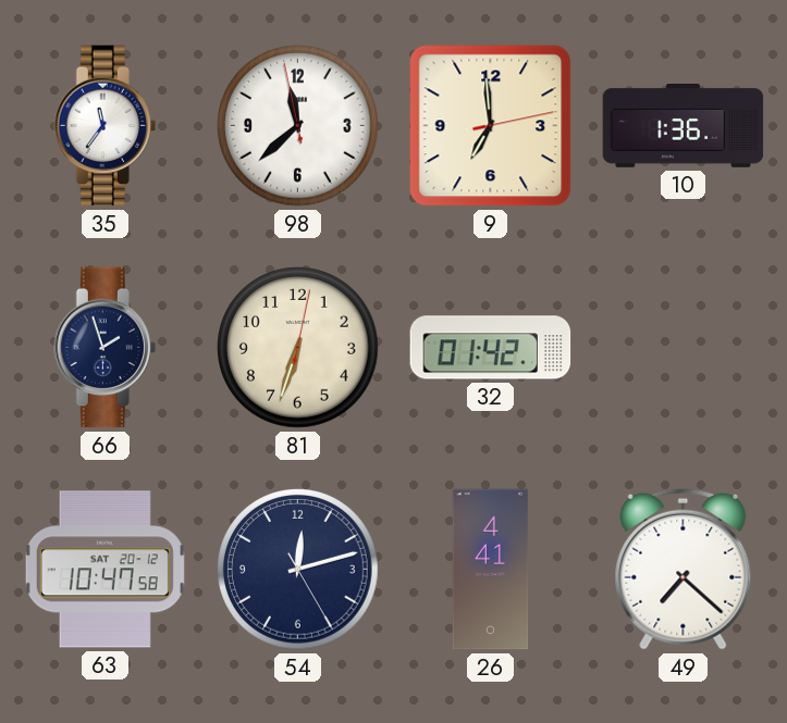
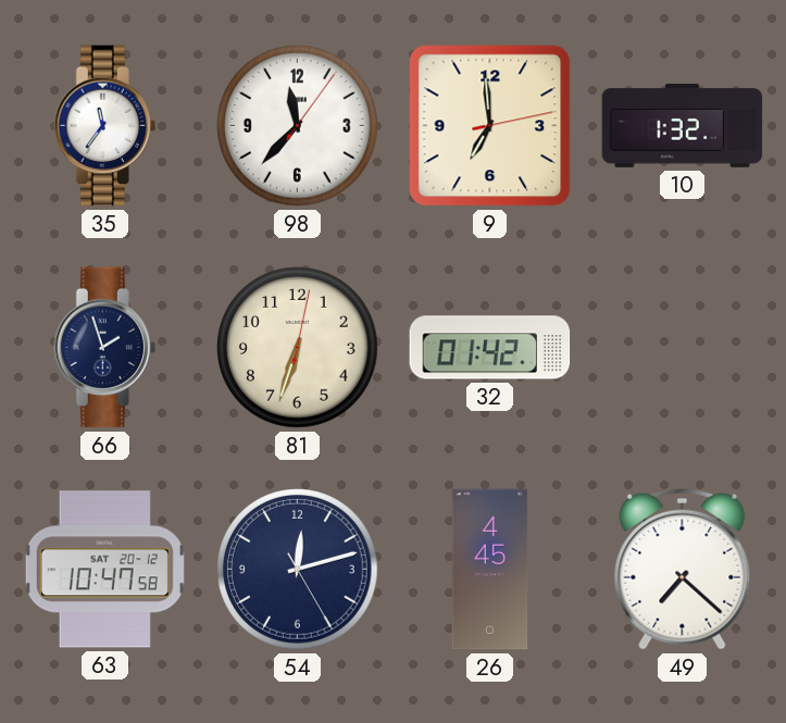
98: 11:37:58 -> 11:37:06 (298, 126)
10: 1:36 -> 1:32 (683, 125)
26: 4:41 -> 4:45 (490, 570)
